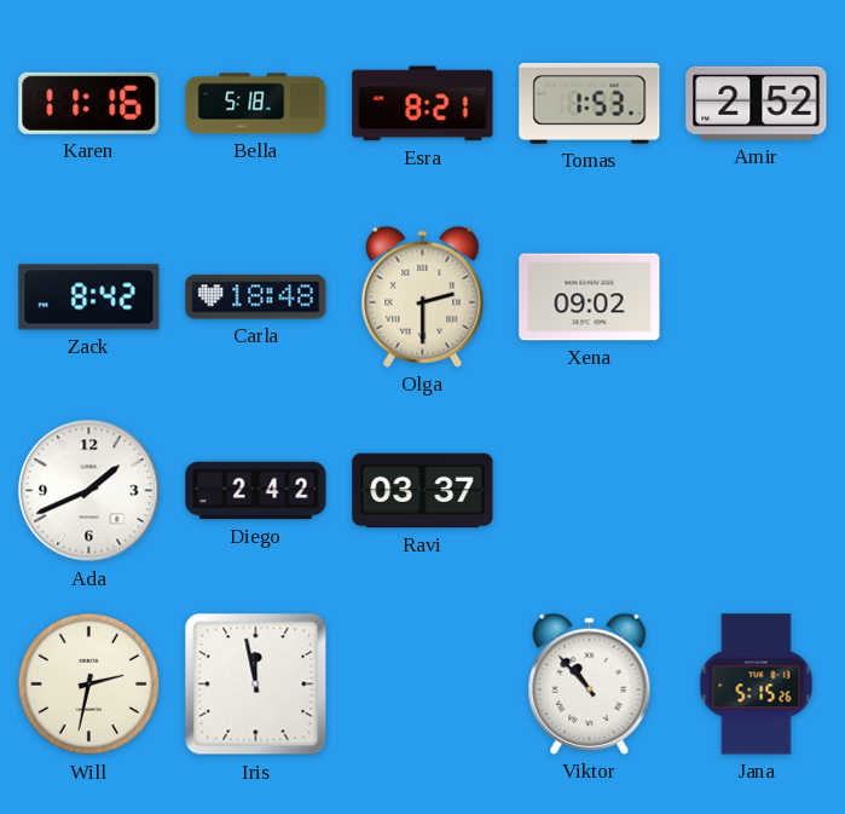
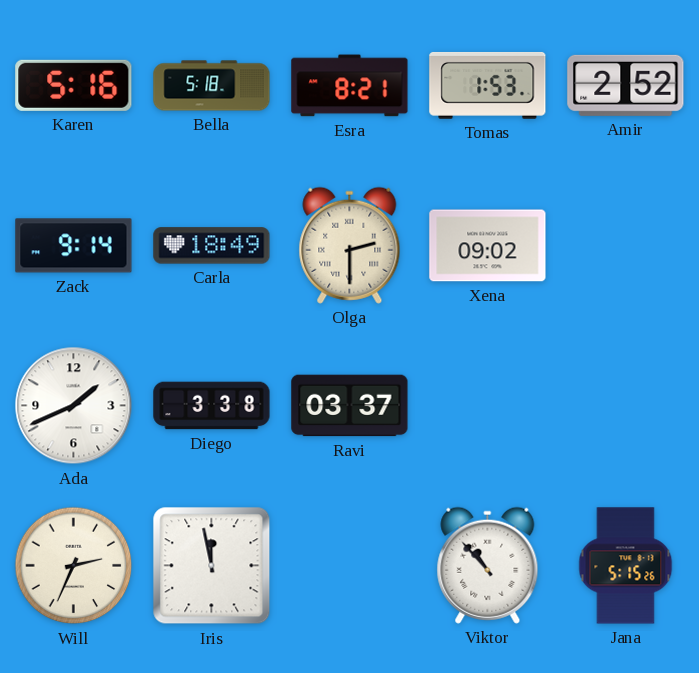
Karen: 11:16 -> 5:16 (74, 85)
Zack: 8:42 -> 9:14 (74, 246)
Carla: 18:48 -> 18:49 (212, 246)
Diego: 2:42 -> 3:38 (212, 406)
Will: 2:32 -> 2:34 (74, 566)
